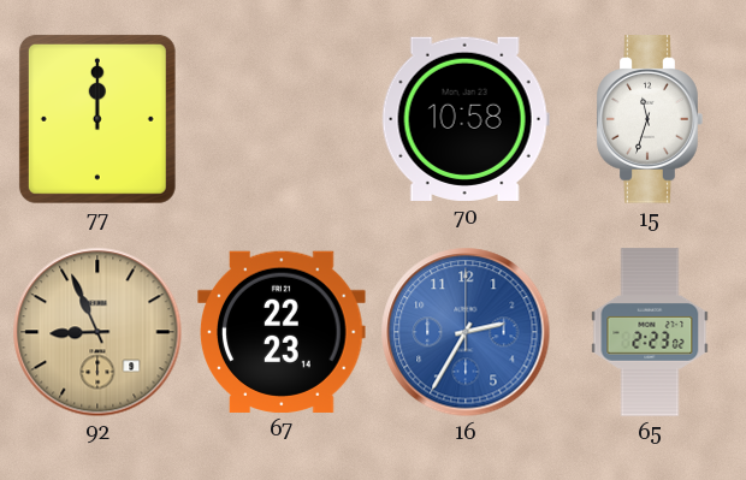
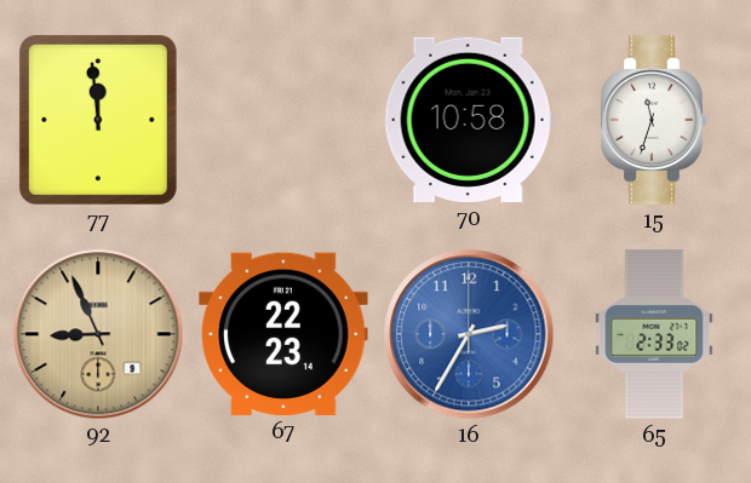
77: 12:00 -> 11:59 (98, 120)
65: 2:23 -> 2:33 (654, 334)
